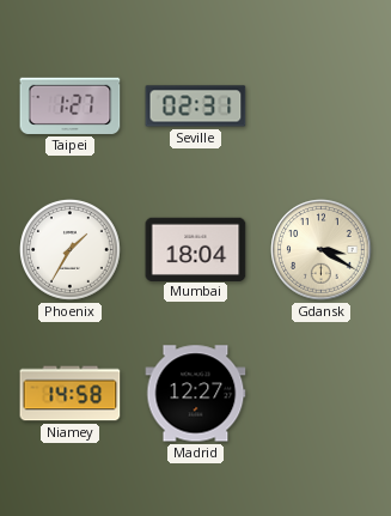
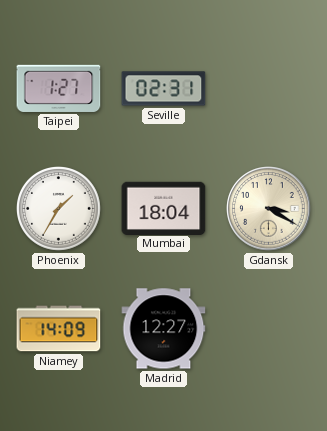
Niamey: 14:58 -> 14:09 (59, 329)
